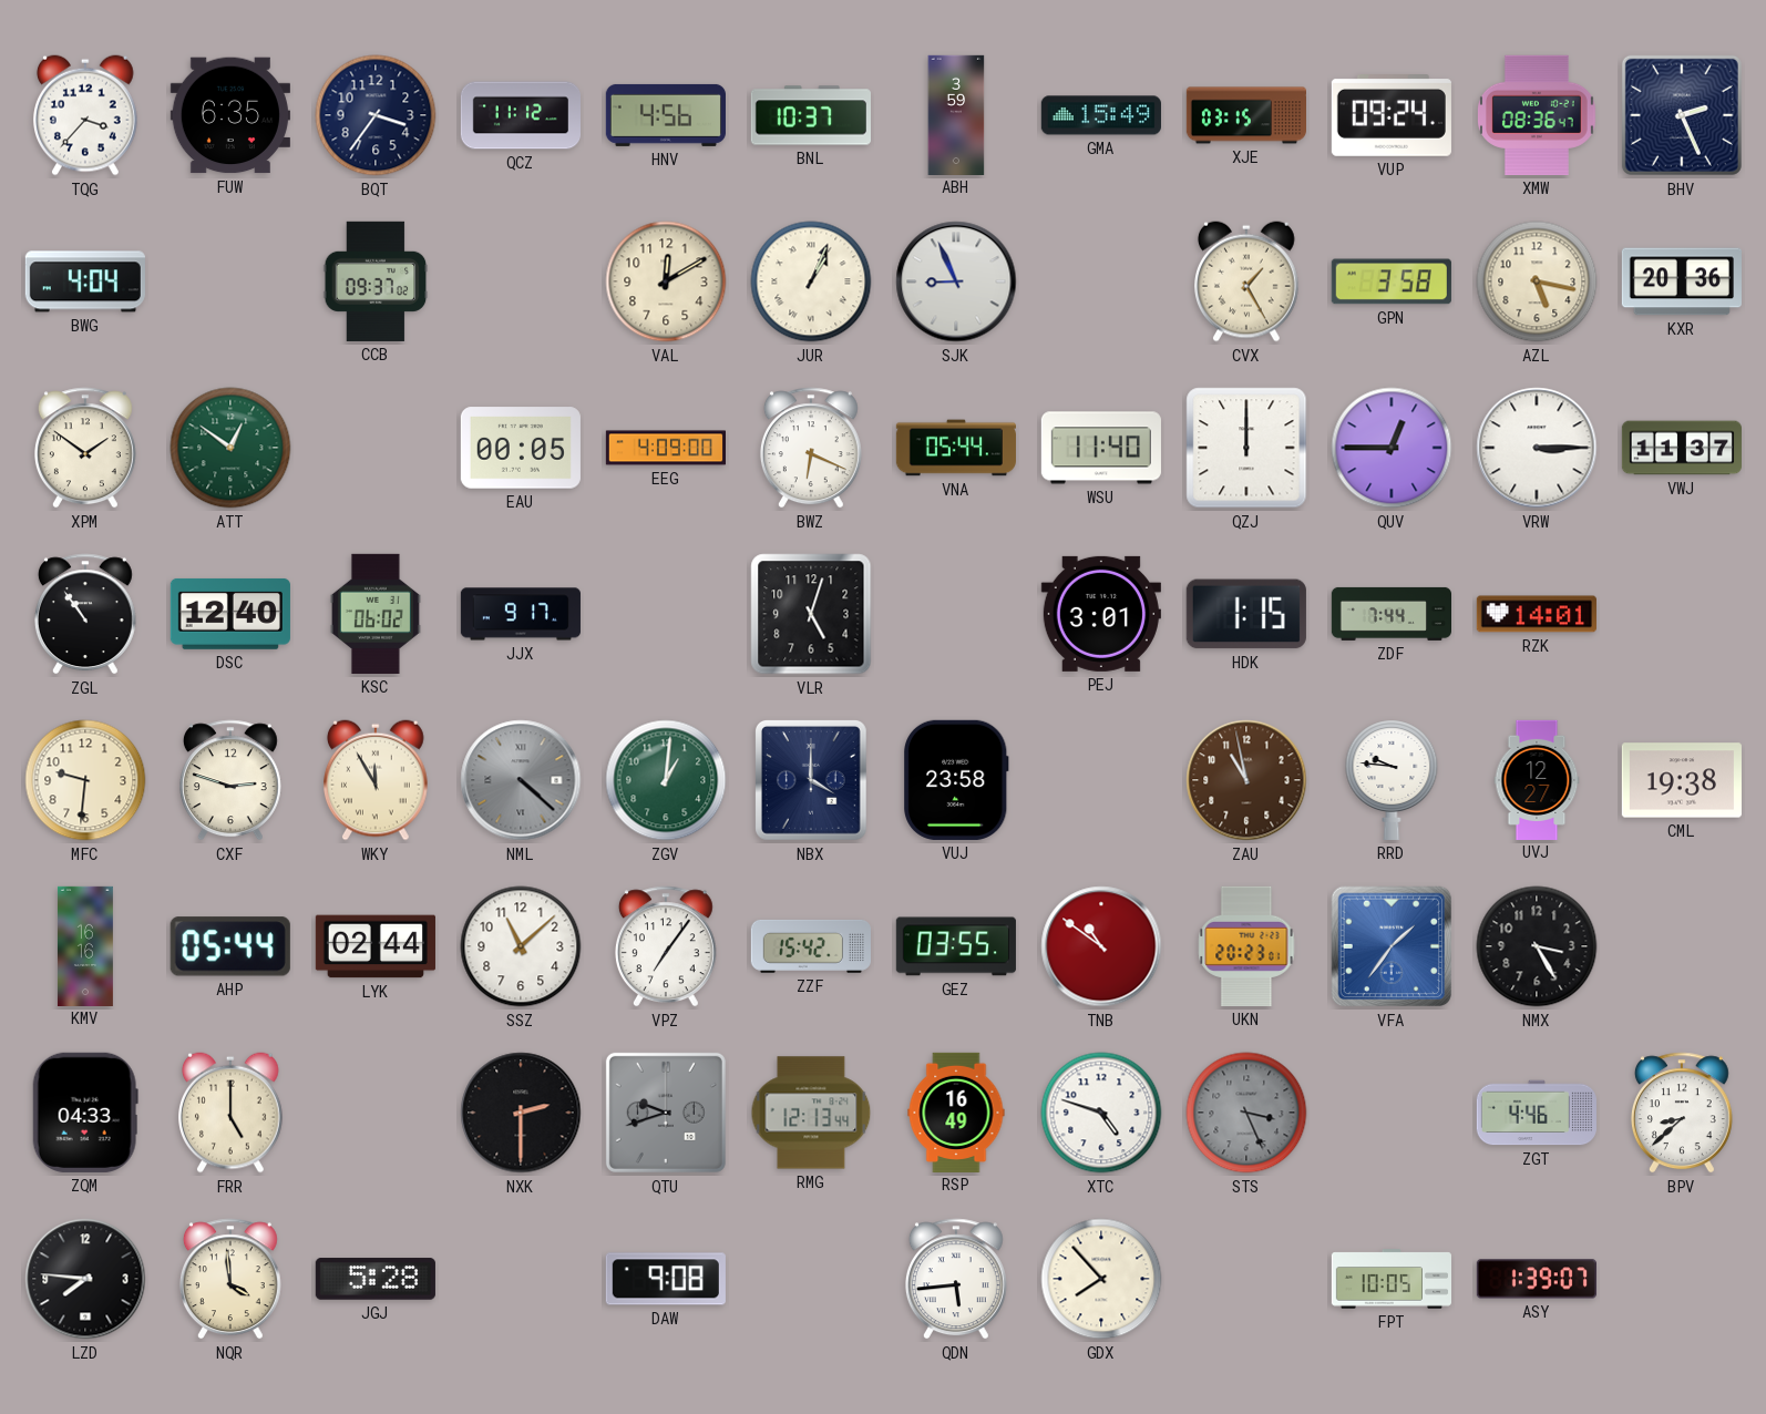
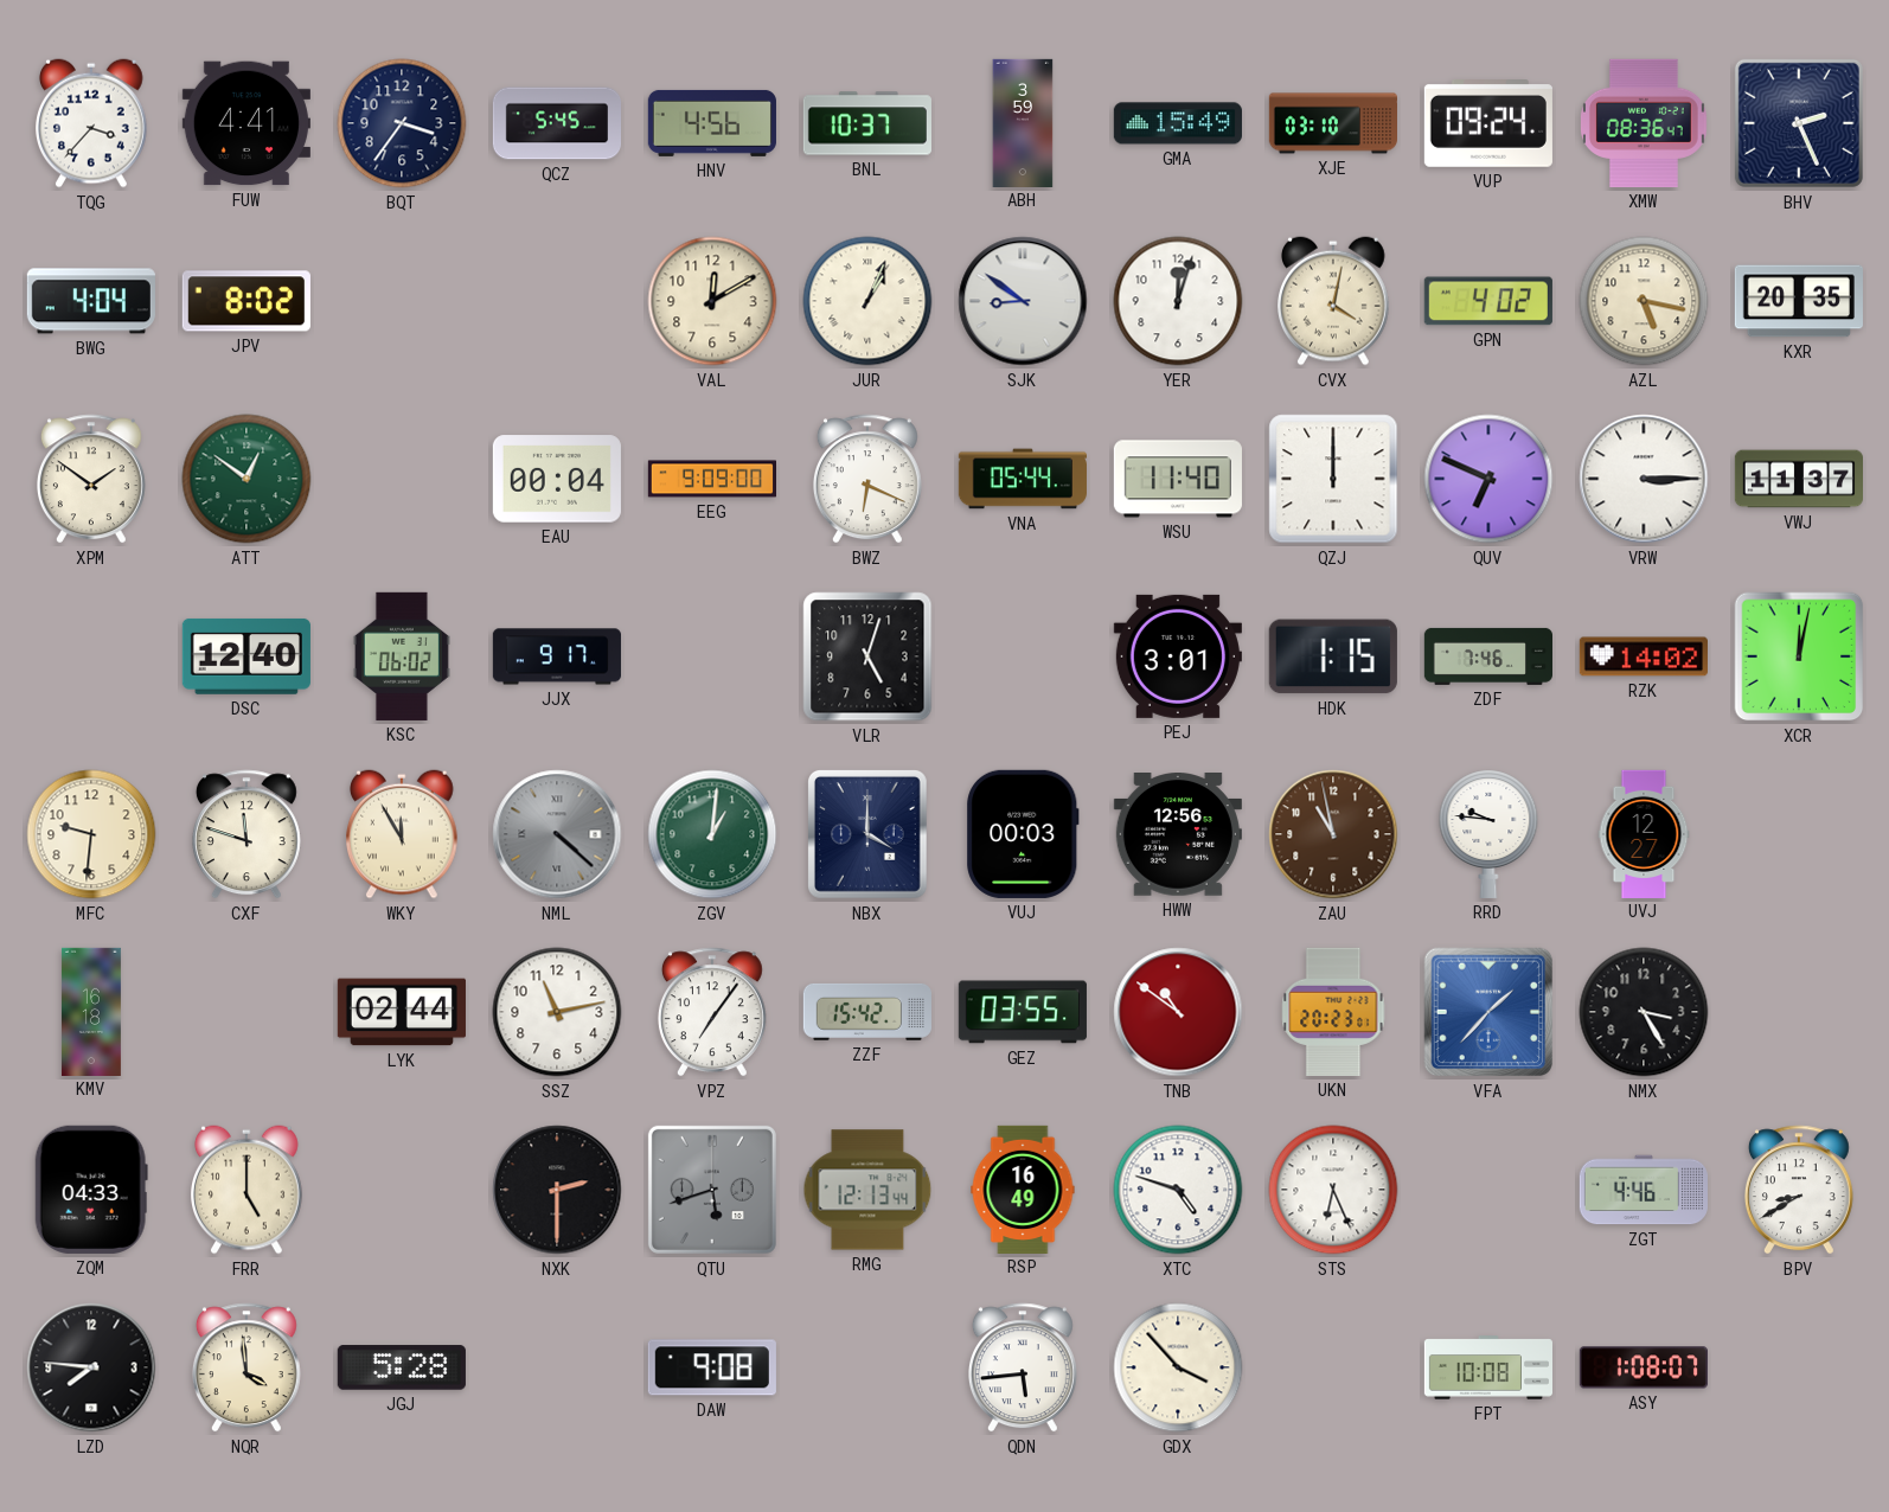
FUW: 6:35 -> 4:41 (246, 123)
QCZ: 11:12 -> 5:45 (556, 123)
XJE: 03:15 -> 03:10 (1332, 123)
JPV: none -> 8:02 (246, 301)
CCB: 09:37 -> none (376, 281)
SJK: 8:56 -> 8:51 (1023, 301)
YER: none -> 12:03 (1178, 301)
CVX: 1:25 -> 4:02 (1334, 301)
GPN: 3:58 -> 4:02 (1488, 301)
KXR: 20:36 -> 20:35 (1799, 301)
EAU: 00:05 -> 00:04 (557, 479)
EEG: 4:09 -> 9:09 (711, 479)
QUV: 12:45 -> 6:49 (1488, 479)
ZGL: 10:54 -> none (85, 614)
ZDF: 7:44 -> 7:46 (1487, 656)
RZK: 14:01 -> 14:02 (1644, 656)
XCR: none -> 12:02 (1799, 656)
CXF: 2:48 -> 11:48 (246, 834)
VUJ: 23:58 -> 00:03 (1023, 834)
HWW: none -> 12:56 (1178, 835)
CML: 19:38 -> none (1682, 780)
KMV: 16:16 -> 16:18 (91, 1011)
AHP: 05:44 -> none (230, 946)
SSZ: 11:08 -> 11:13 (557, 1012)
VFA: 1:36 -> 1:37 (1488, 1012)
QTU: 9:42 -> 5:42 (712, 1190)
STS: 3:26 -> 6:26 (1333, 1190)
STS dial: grey -> white (1333, 1190)
BPV: 8:38 -> 8:40 (1799, 1190)
GDX: 7:53 -> 3:53 (1178, 1367)
FPT: 10:05 -> 10:08 (1487, 1367)
ASY: 1:39 -> 1:08 (1644, 1367)
